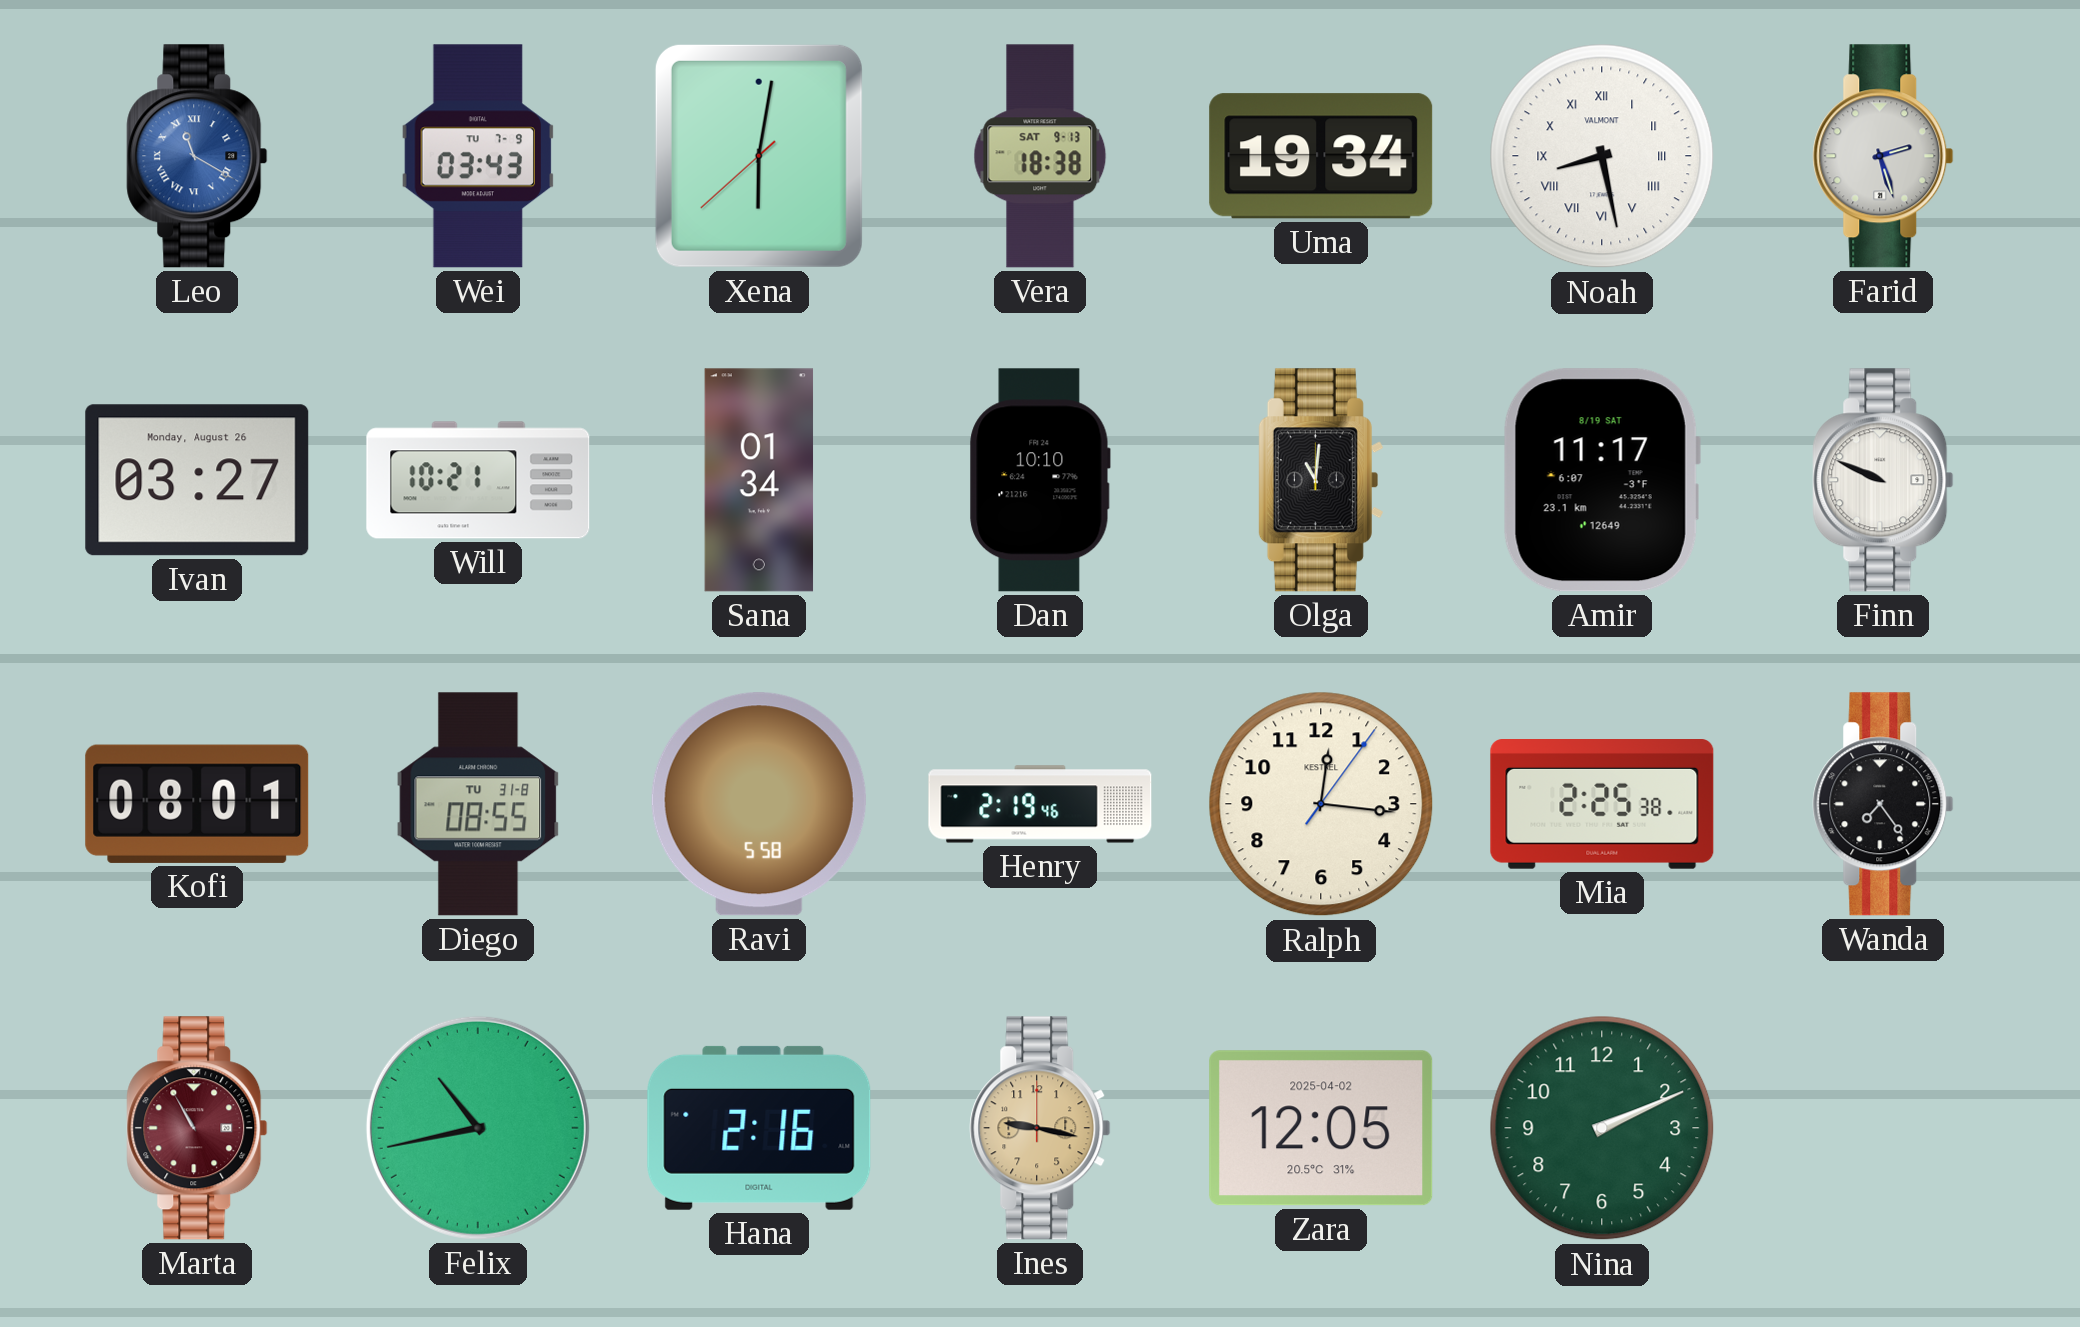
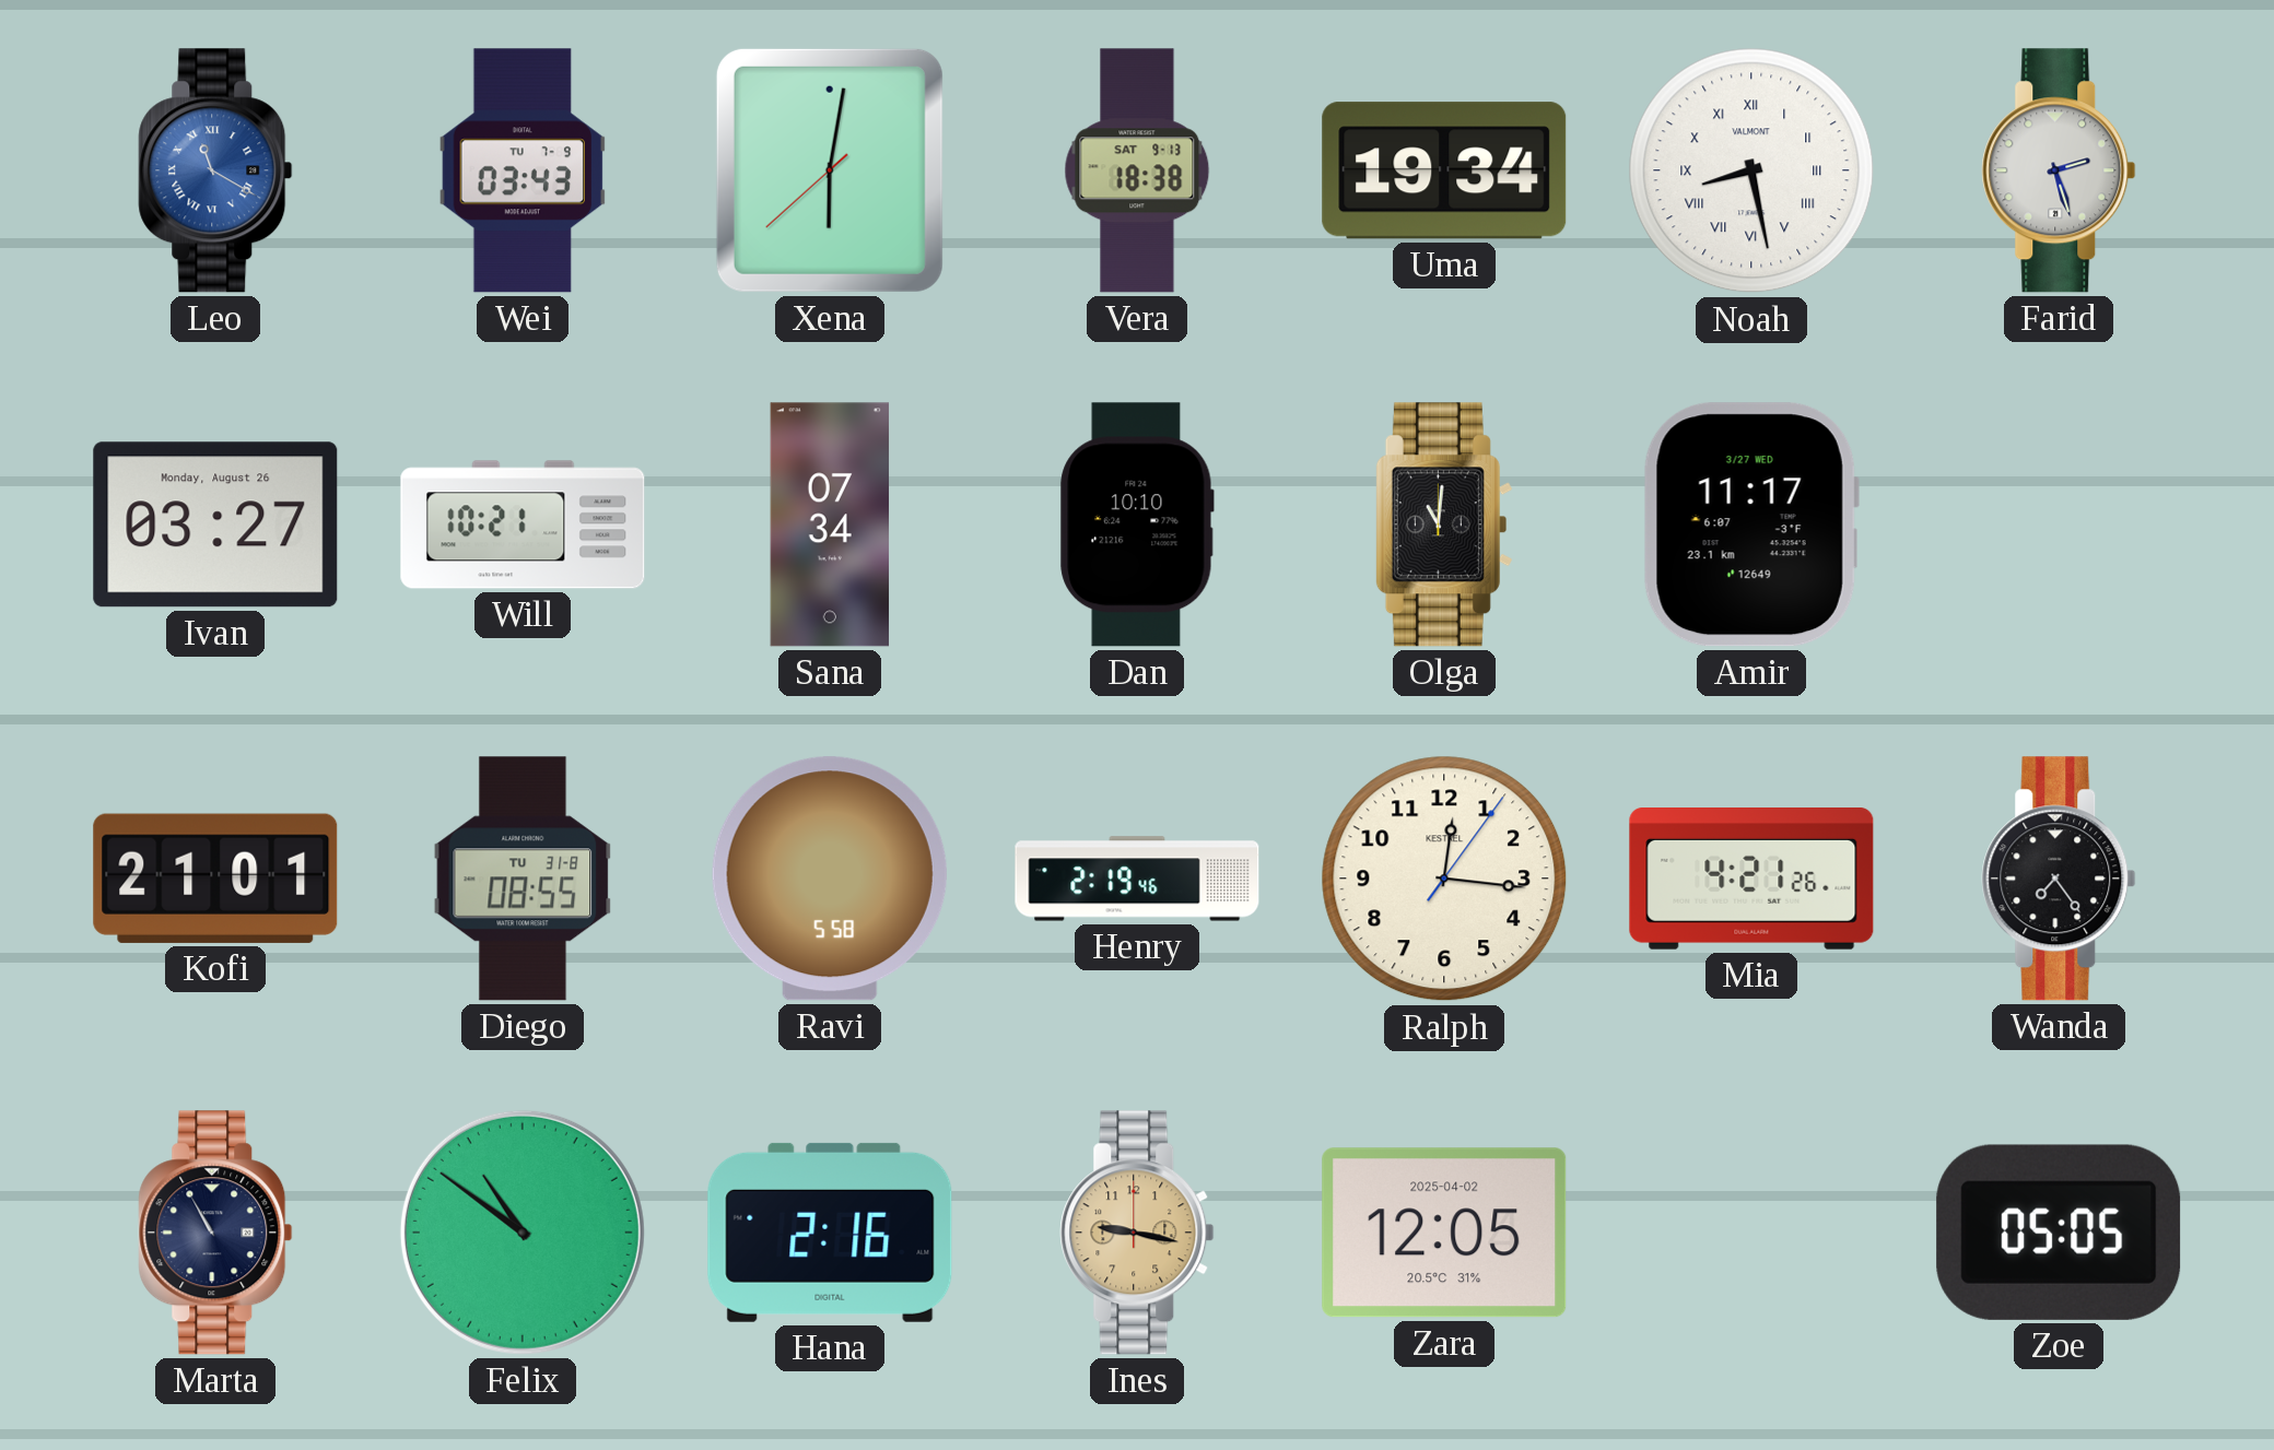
Sana: 01:34 -> 07:34 (830, 524)
Amir date: 8/19 SAT -> 3/27 WED (1751, 524)
Finn: 9:49 -> none (1883, 480)
Kofi: 08:01 -> 21:01 (215, 879)
Mia: 2:25 -> 4:21 (1751, 880)
Marta dial: burgundy -> navy (215, 1233)
Felix: 10:43 -> 10:51 (523, 1233)
Nina: 2:11 -> none (1602, 1128)
Zoe: none -> 05:05 (2059, 1233)
